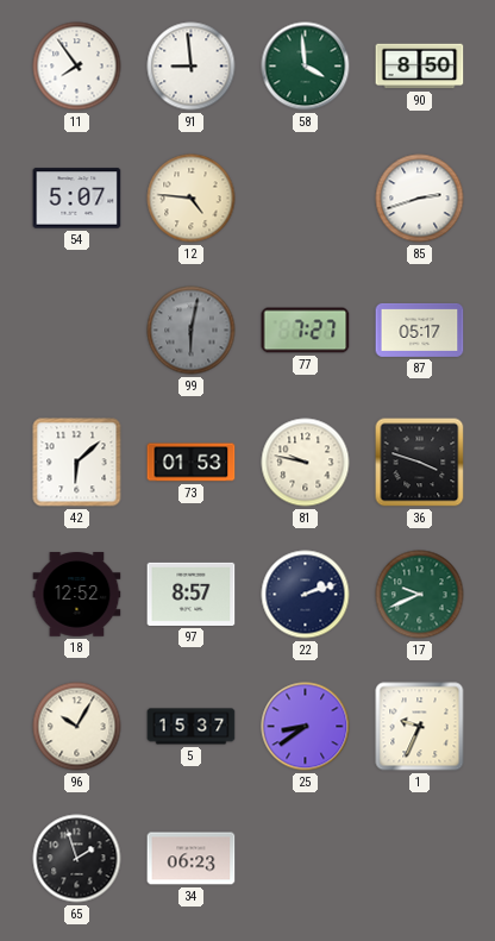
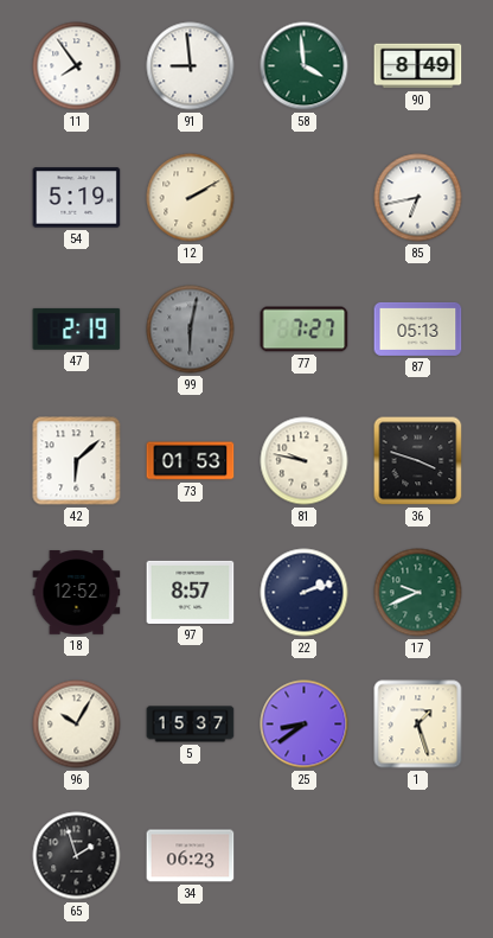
90: 8:50 -> 8:49 (418, 66)
54: 5:07 -> 5:19 (77, 198)
12: 4:46 -> 2:10 (191, 198)
85: 2:42 -> 6:43 (418, 198)
47: none -> 2:19 (77, 328)
87: 05:17 -> 05:13 (418, 328)
1: 9:34 -> 1:27 (418, 725)
